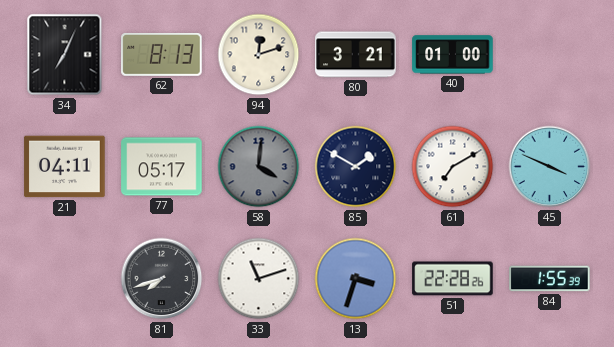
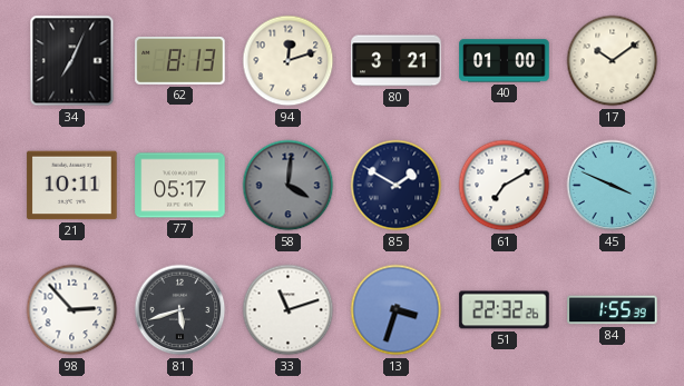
17: none -> 10:09 (613, 61)
21: 04:11 -> 10:11 (72, 186)
98: none -> 2:53 (72, 310)
81: 7:42 -> 5:42 (180, 310)
51: 22:28 -> 22:32 (505, 310)
